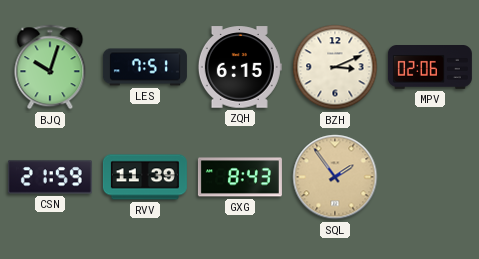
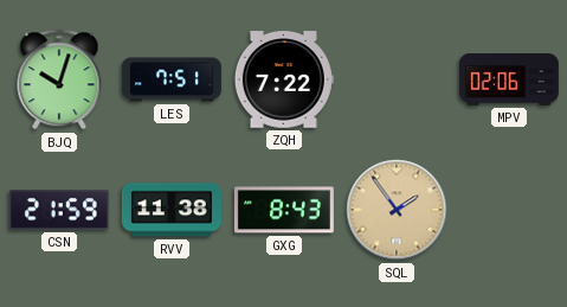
ZQH: 6:15 -> 7:22 (284, 79)
BZH: 3:11 -> none (335, 67)
RVV: 11:39 -> 11:38 (172, 210)
